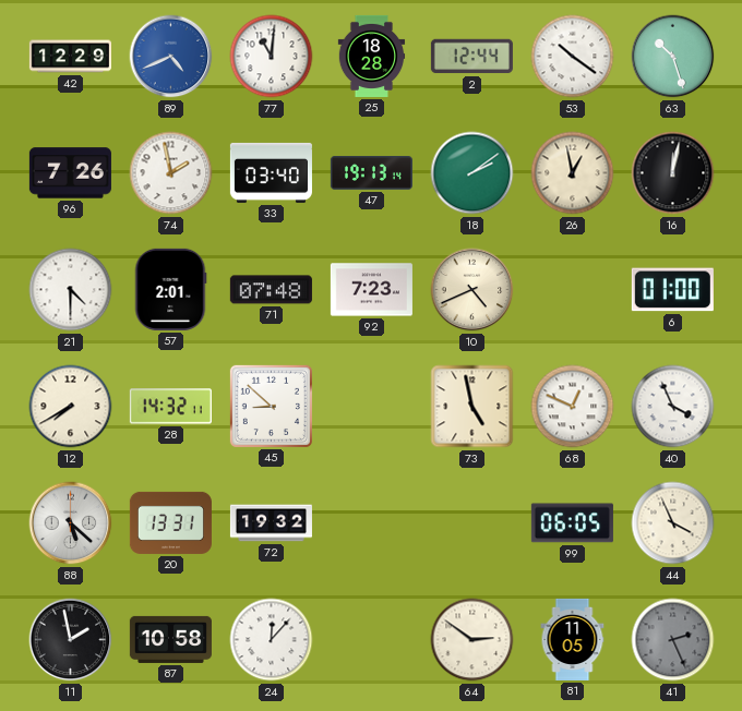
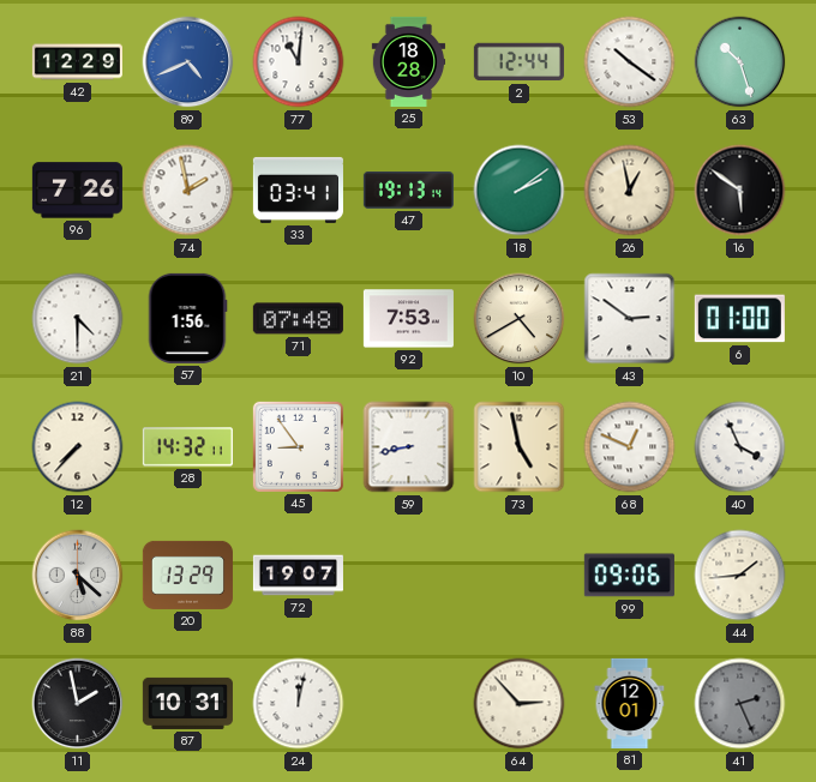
33: 03:40 -> 03:41 (298, 190)
16: 12:02 -> 5:51 (740, 191)
57: 2:01 -> 1:56 (187, 318)
92: 7:23 -> 7:53 (408, 319)
10: 4:41 -> 4:40 (520, 319)
43: none -> 2:51 (630, 319)
12: 7:40 -> 7:37 (78, 447)
45: 8:52 -> 8:54 (298, 446)
59: none -> 8:43 (409, 447)
20: 13:31 -> 13:29 (187, 575)
72: 19:32 -> 19:07 (298, 576)
99: 06:05 -> 09:06 (629, 576)
44: 3:56 -> 1:44 (740, 576)
87: 10:58 -> 10:31 (187, 703)
24: 12:07 -> 12:02 (299, 704)
64: 2:51 -> 2:53 (520, 704)
81: 11:05 -> 12:01 (630, 703)
